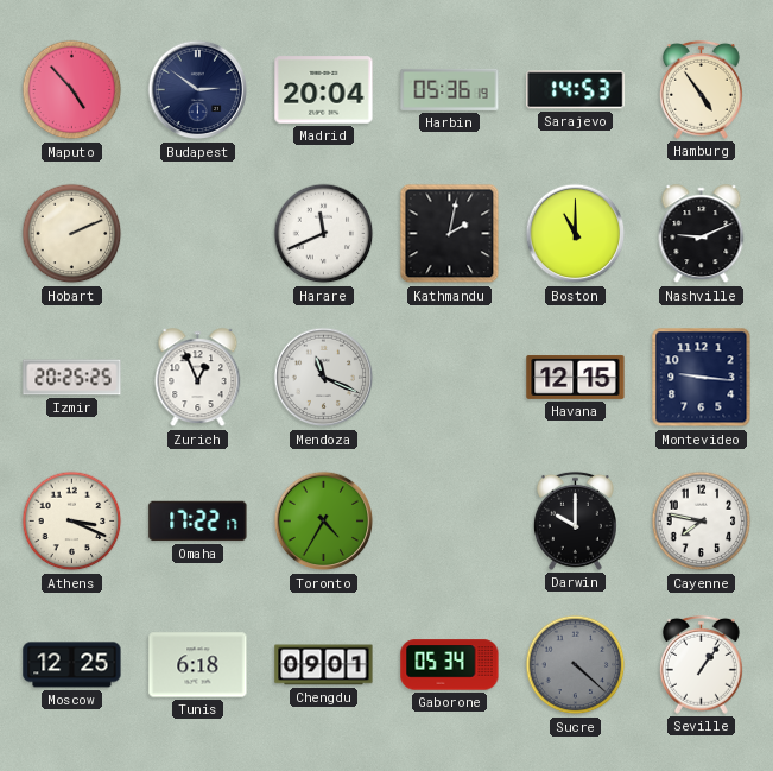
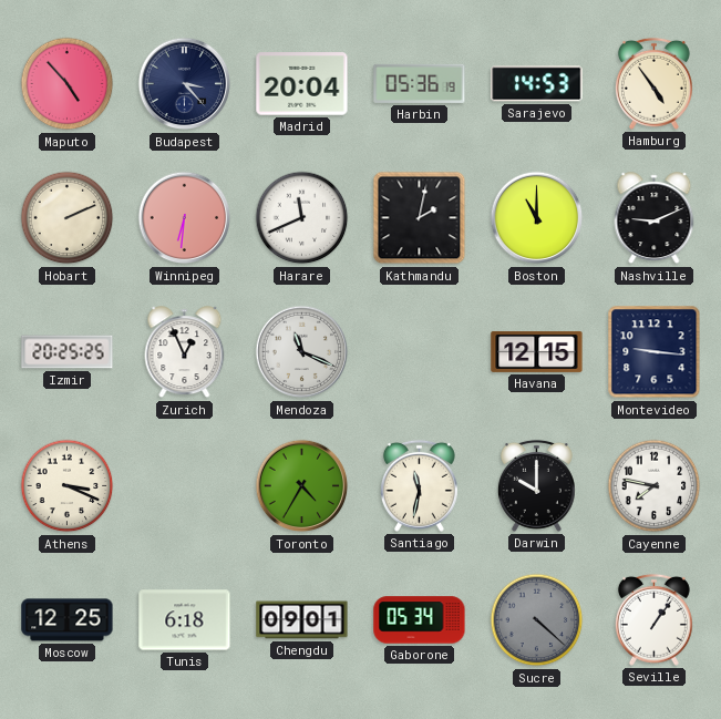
Budapest: 2:51 -> 3:23 (185, 84)
Winnipeg: none -> 6:31 (185, 218)
Omaha: 17:22 -> none (198, 522)
Santiago: none -> 11:32 (419, 485)
